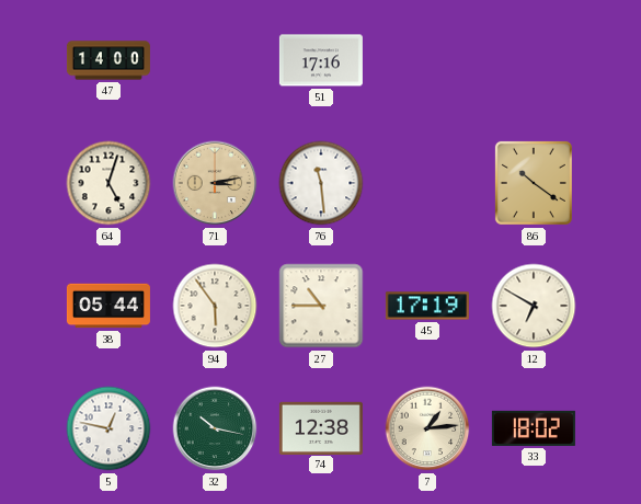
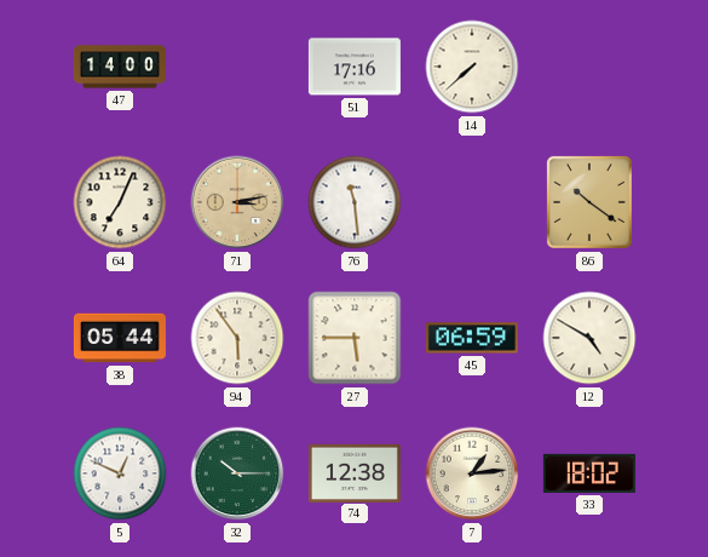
14: none -> 7:38 (472, 67)
64: 5:03 -> 7:04 (120, 202)
27: 10:45 -> 5:45 (355, 338)
45: 17:19 -> 06:59 (472, 338)
12: 6:50 -> 4:50 (589, 338)
5: 12:47 -> 12:49 (120, 473)
32: 10:17 -> 10:15 (237, 473)
